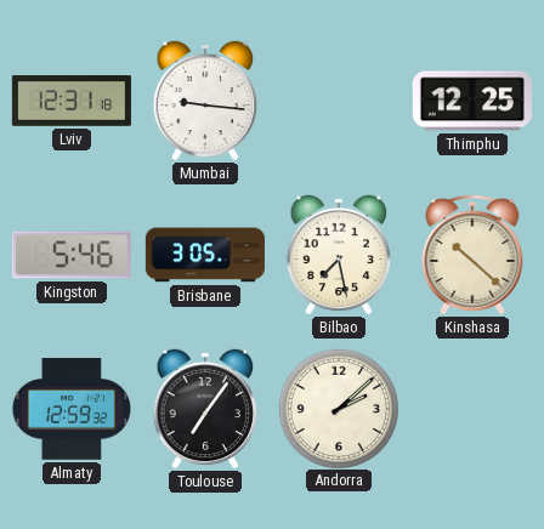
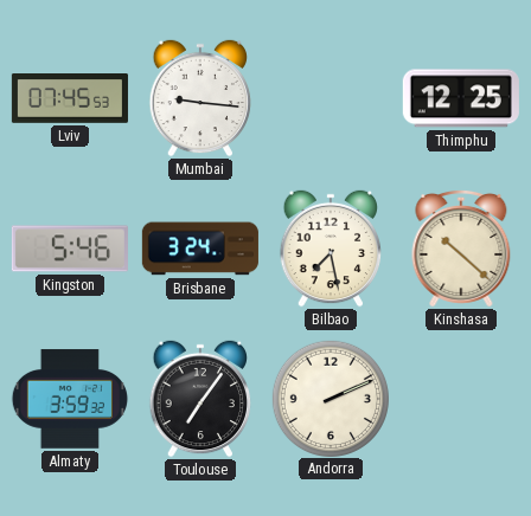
Lviv: 12:31 -> 07:45 (70, 98)
Brisbane: 3:05 -> 3:24 (200, 249)
Almaty: 12:59 -> 3:59 (70, 399)
Andorra: 2:08 -> 2:11 (330, 398)
